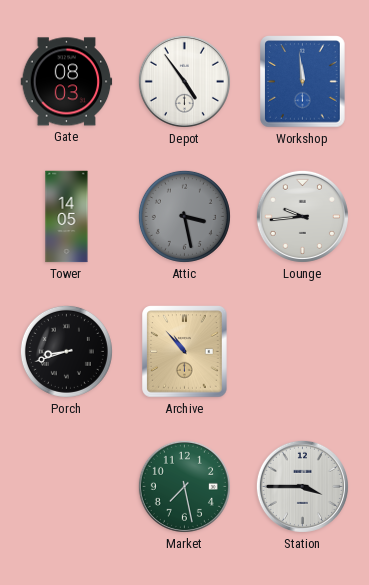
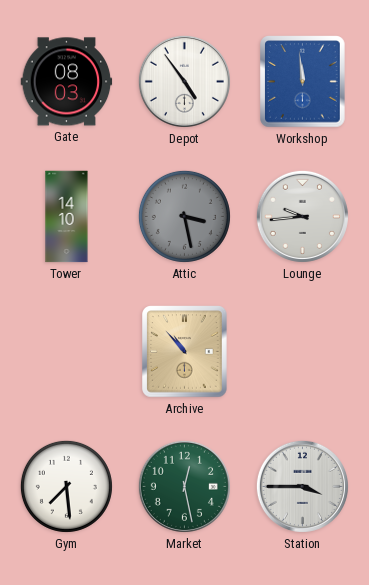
Tower: 14:05 -> 14:10 (67, 217)
Porch: 8:42 -> none (66, 351)
Gym: none -> 7:29 (66, 486)
Market: 7:28 -> 12:28 (184, 486)
